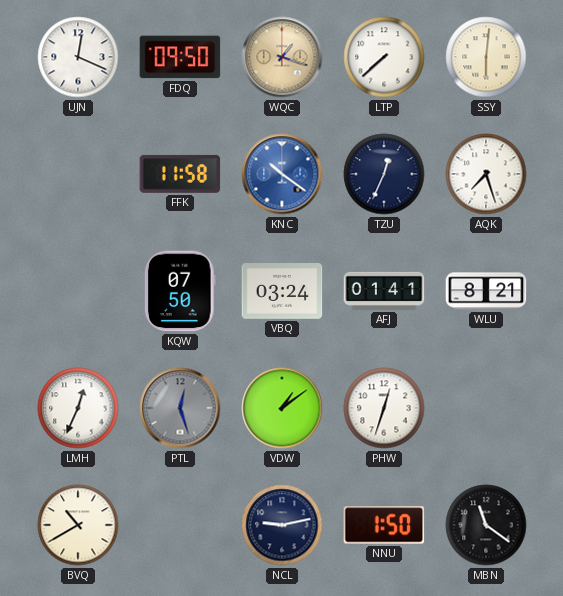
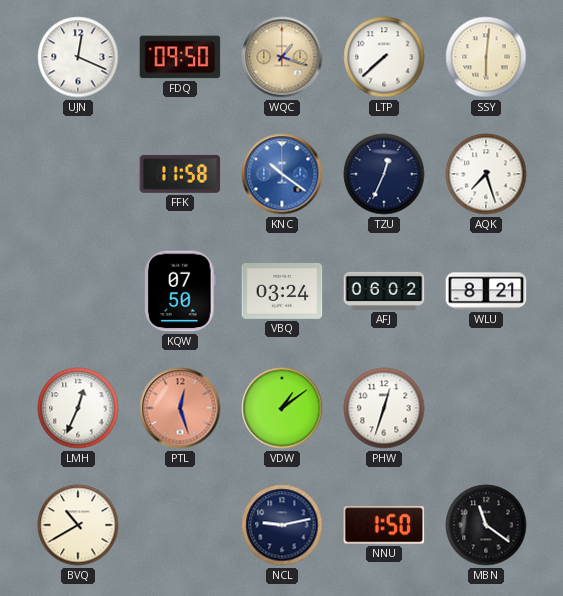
AFJ: 01:41 -> 06:02 (384, 291)
PTL dial: grey -> salmon (180, 408)
